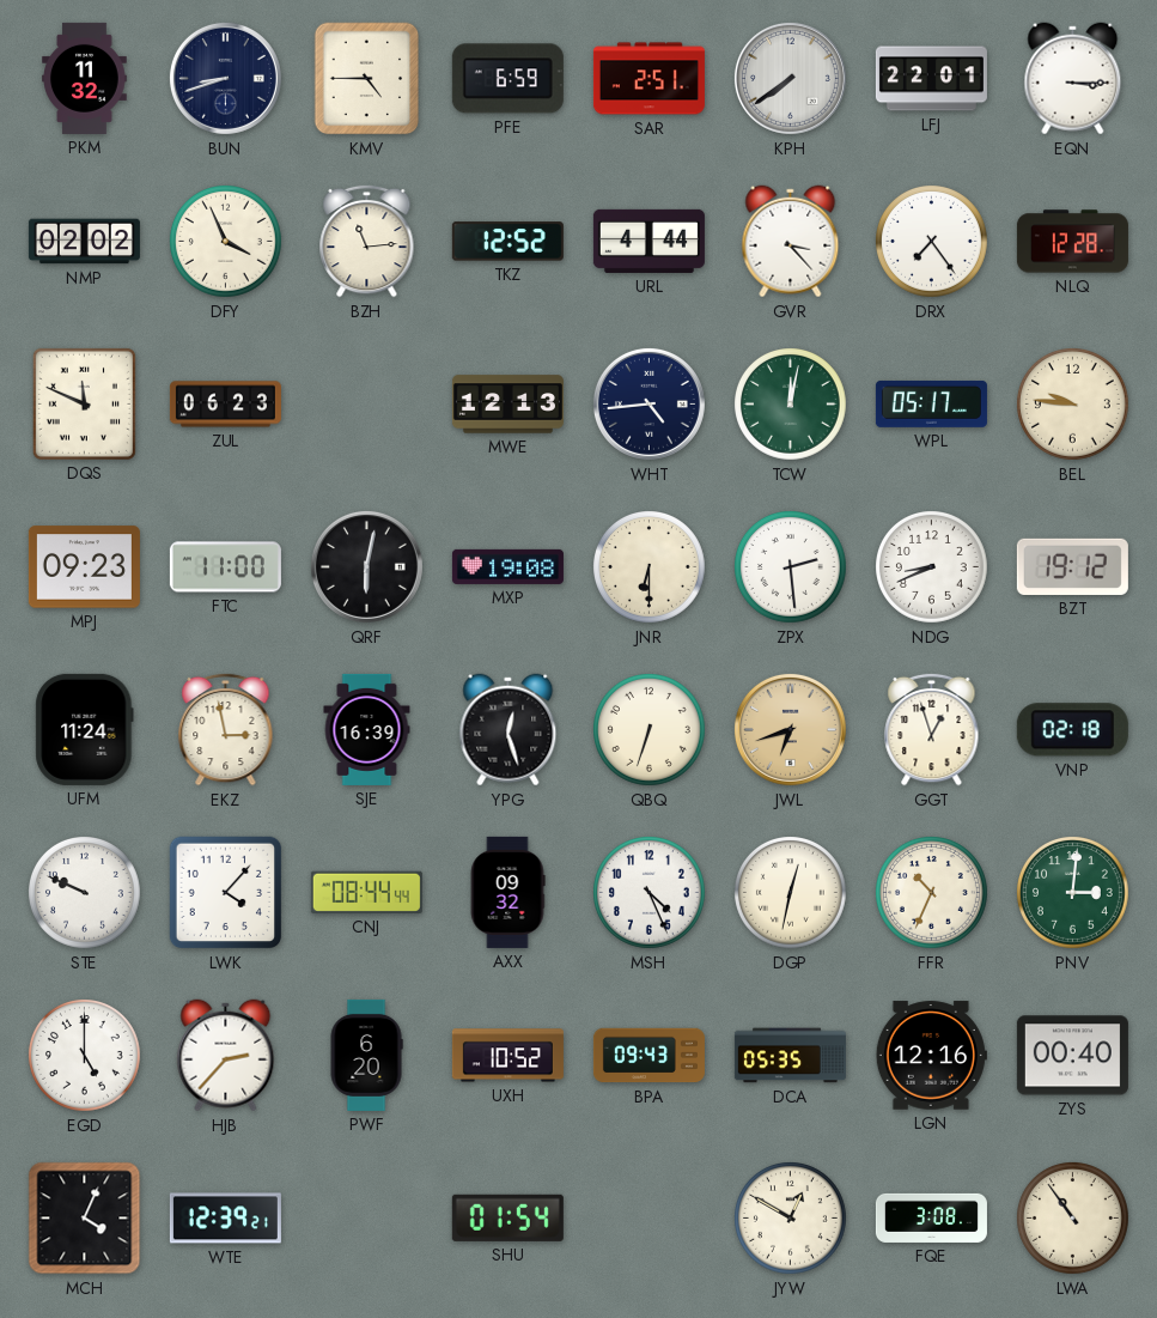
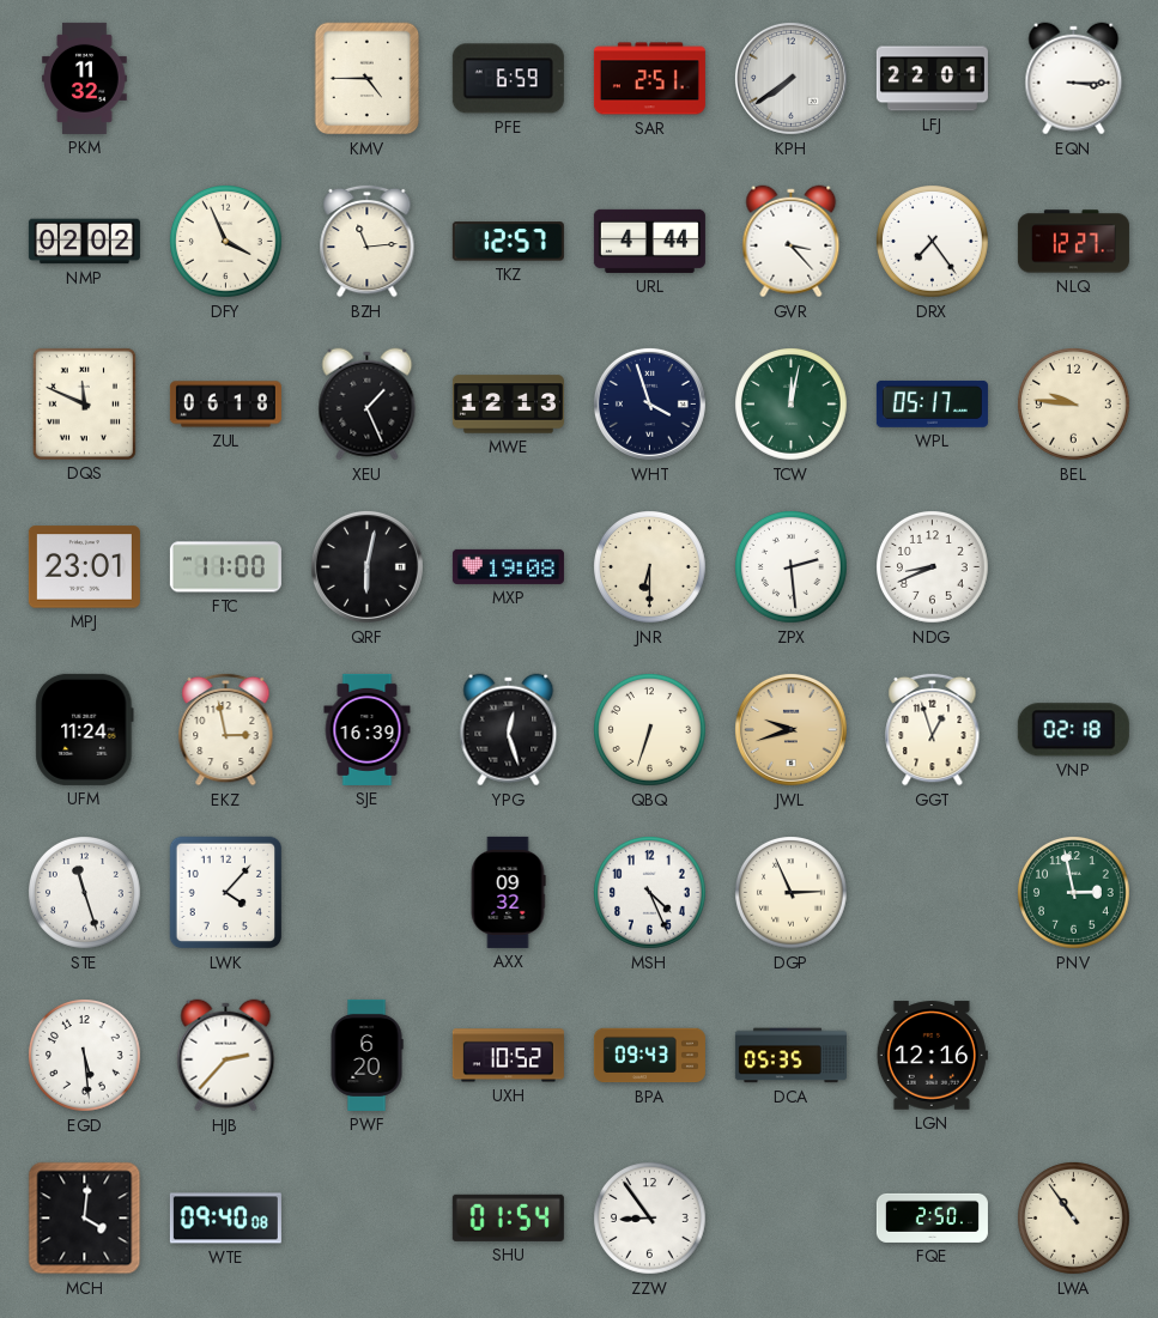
BUN: 8:42 -> none (225, 78)
TKZ: 12:52 -> 12:57 (508, 242)
NLQ: 12:28 -> 12:27 (1073, 242)
ZUL: 06:23 -> 06:18 (225, 405)
XEU: none -> 1:26 (368, 405)
WHT: 4:44 -> 3:57 (649, 403)
MPJ: 09:23 -> 23:01 (84, 567)
BZT: 19:12 -> none (1072, 566)
JWL: 6:42 -> 9:42 (790, 729)
STE: 9:49 -> 11:27 (85, 893)
CNJ: 08:44 -> none (366, 892)
DGP: 12:32 -> 2:56 (792, 893)
FFR: 10:34 -> none (932, 893)
PNV: 3:01 -> 2:58 (1074, 893)
EGD: 5:00 -> 5:29 (85, 1056)
ZYS: 00:40 -> none (1072, 1056)
MCH: 4:04 -> 4:01 (85, 1219)
WTE: 12:39 -> 09:40 (225, 1219)
ZZW: none -> 8:54 (650, 1219)
JYW: 12:50 -> none (791, 1219)
FQE: 3:08 -> 2:50 (932, 1217)
